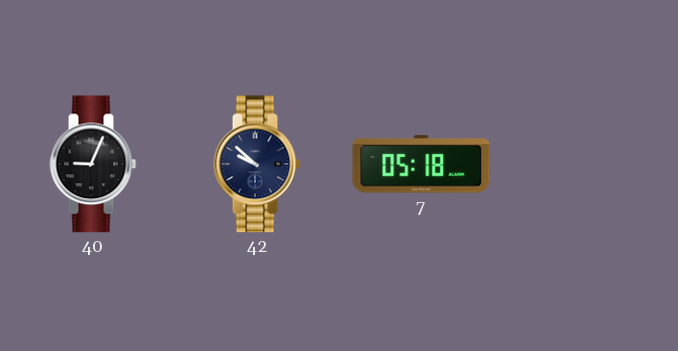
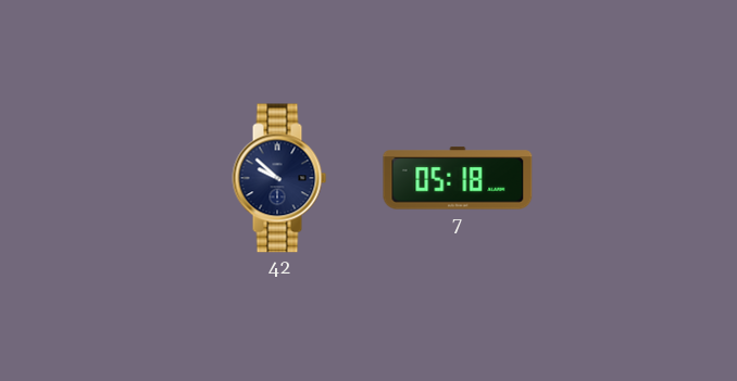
40: 9:04 -> none (93, 164)
